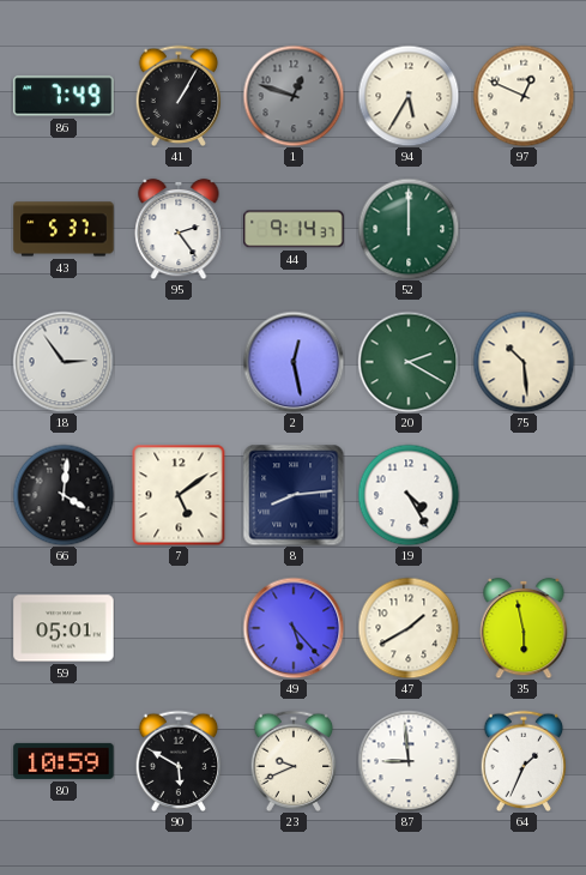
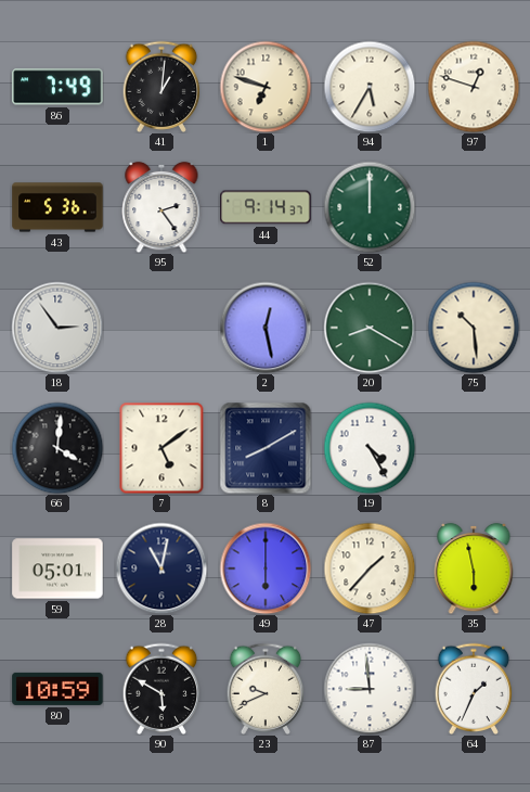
41: 1:05 -> 1:01 (161, 86)
1: 12:48 -> 6:48 (266, 87)
1 dial: grey -> cream (266, 87)
97: 12:49 -> 12:48 (474, 87)
43: 5:37 -> 5:36 (57, 207)
20: 2:20 -> 8:20 (370, 328)
8: 8:14 -> 8:10 (266, 448)
28: none -> 11:02 (161, 569)
49: 5:23 -> 6:00 (266, 569)
47: 1:40 -> 1:37 (370, 569)
